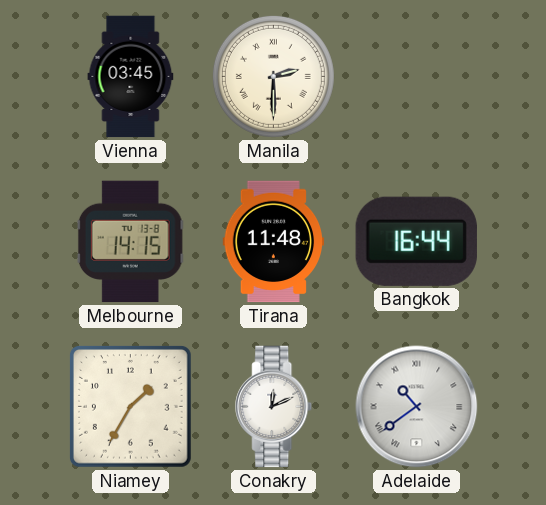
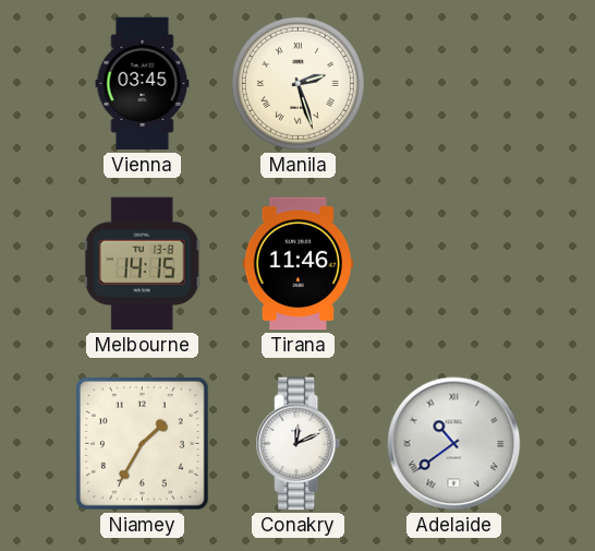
Manila: 2:30 -> 2:27 (297, 83)
Tirana: 11:48 -> 11:46 (299, 264)
Bangkok: 16:44 -> none (416, 241)
